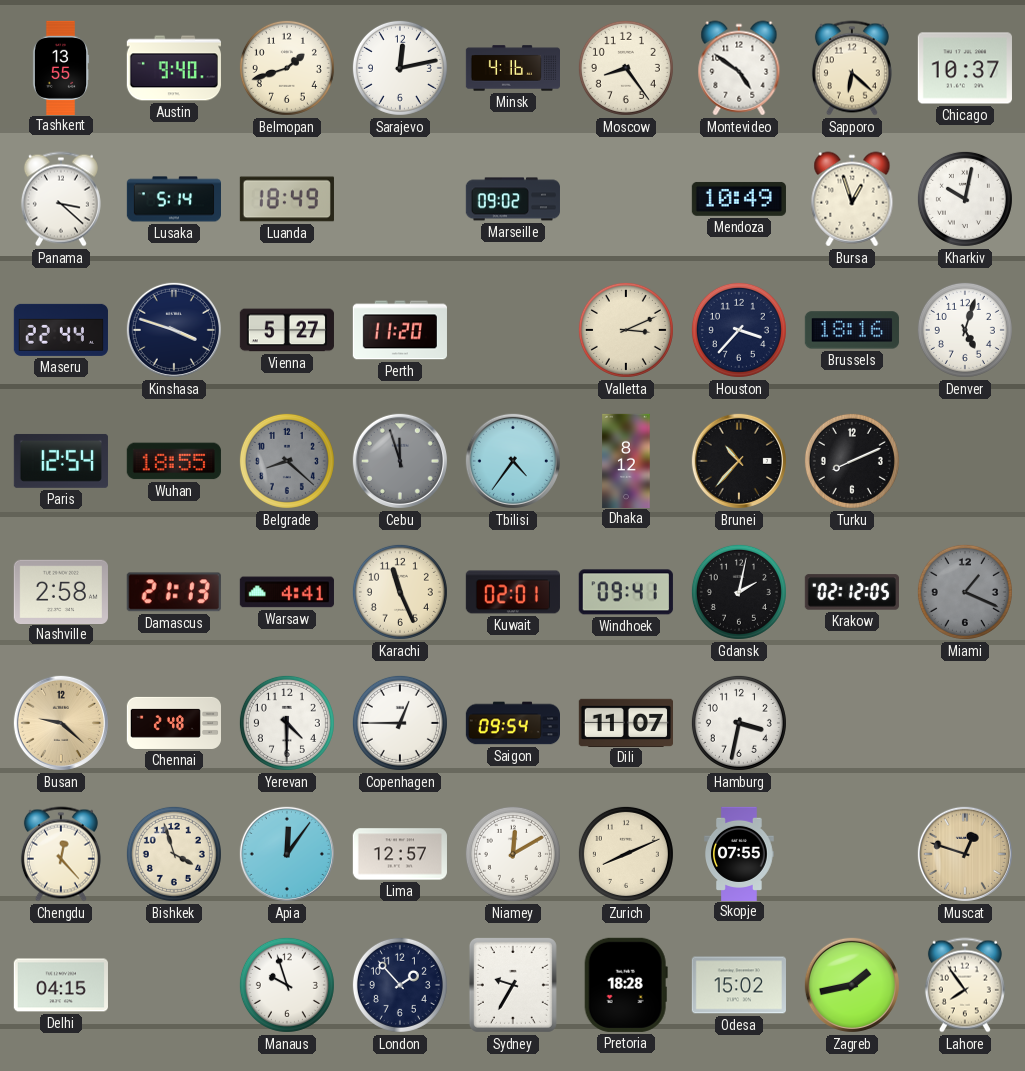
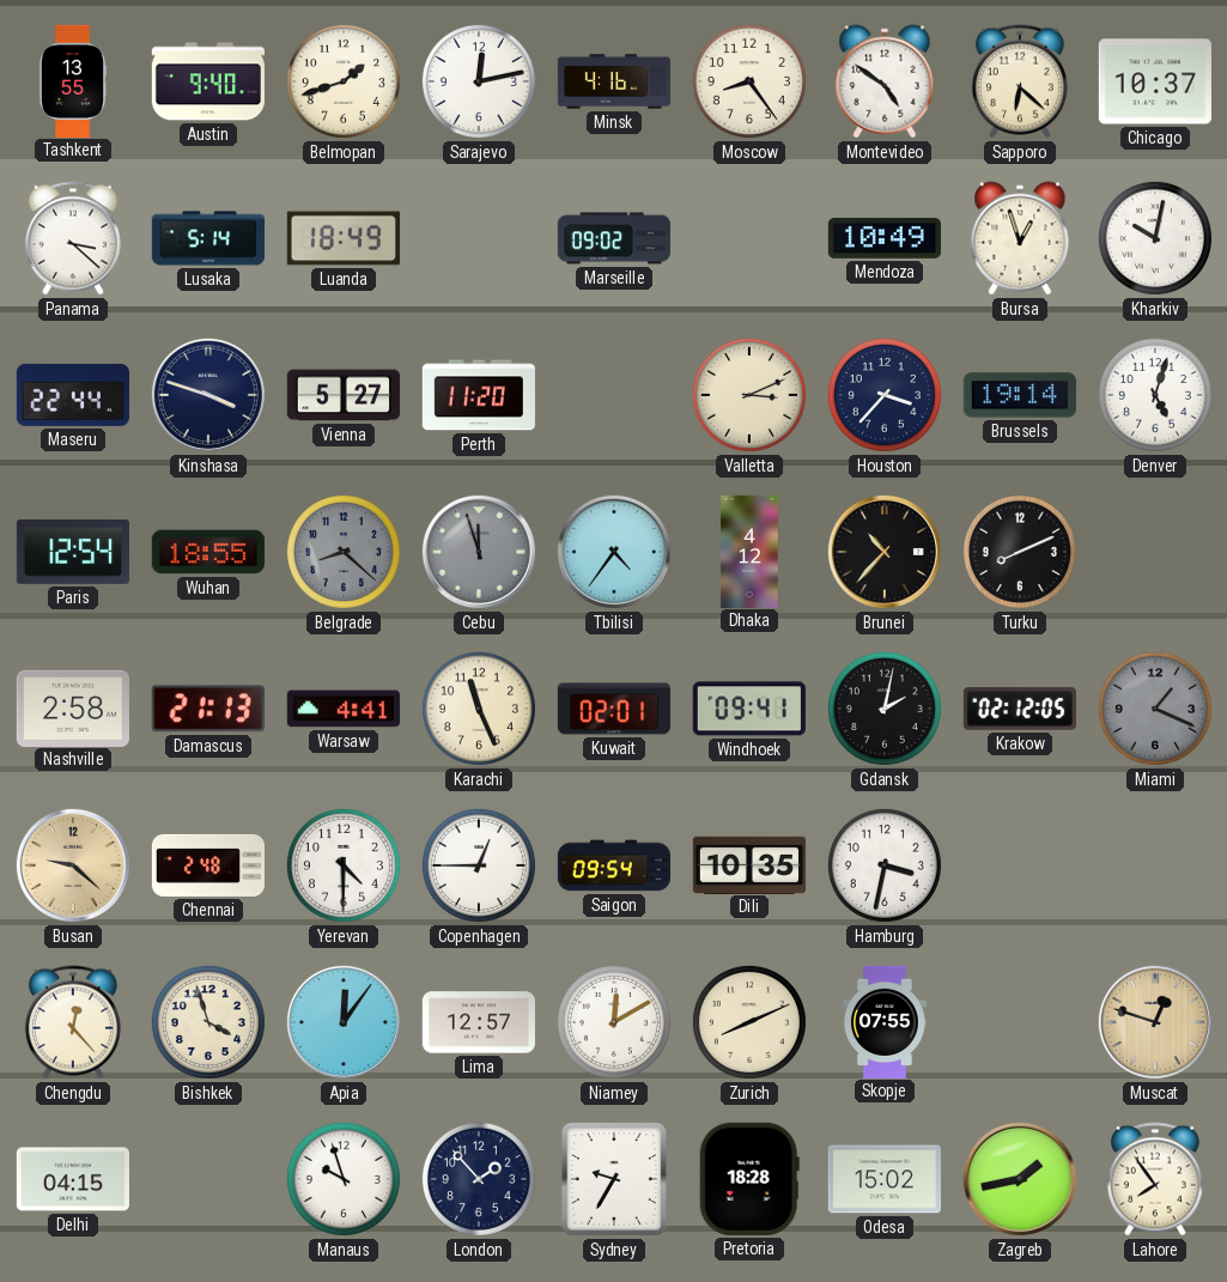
Brussels: 18:16 -> 19:14 (1020, 395)
Dhaka: 8:12 -> 4:12 (749, 551)
Dili: 11:07 -> 10:35 (748, 864)
